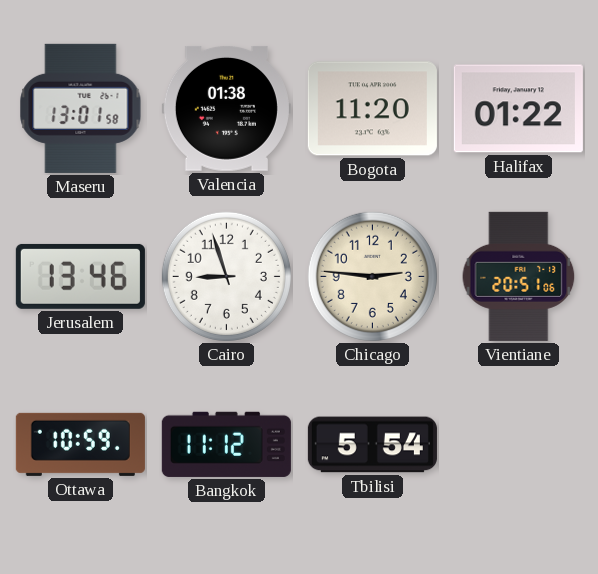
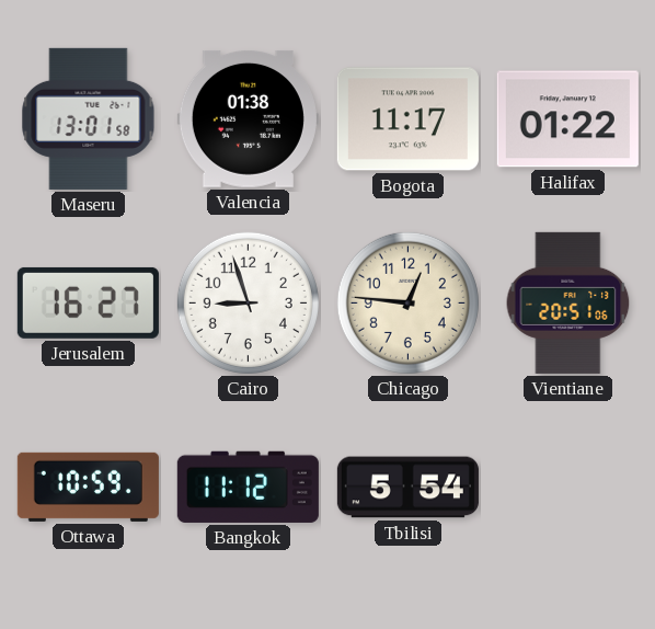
Bogota: 11:20 -> 11:17 (407, 119)
Jerusalem: 13:46 -> 16:27 (88, 302)
Chicago: 2:46 -> 12:46 (407, 302)
